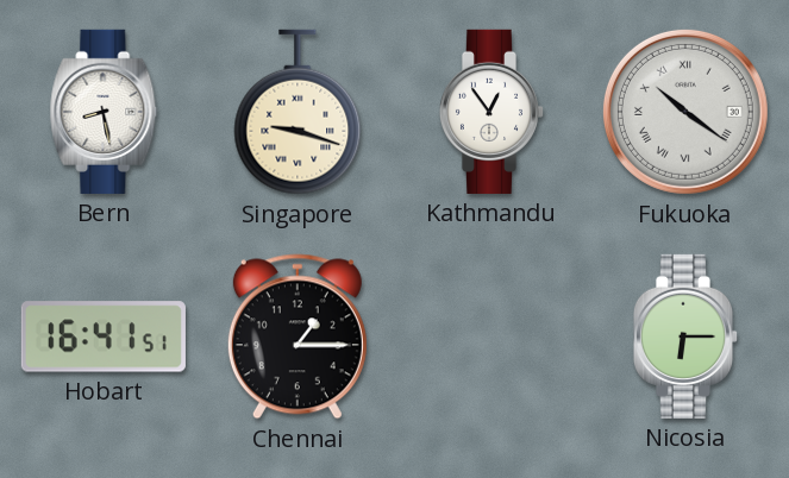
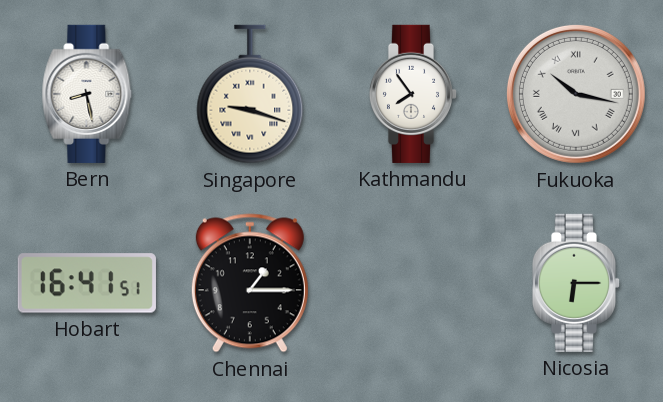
Kathmandu: 12:54 -> 7:54 (413, 94)
Fukuoka: 10:21 -> 10:17 (576, 94)
